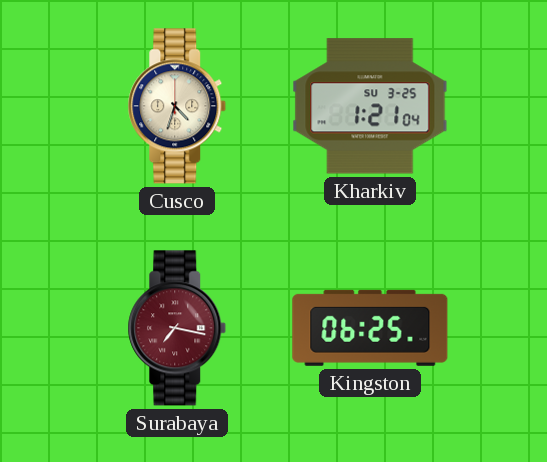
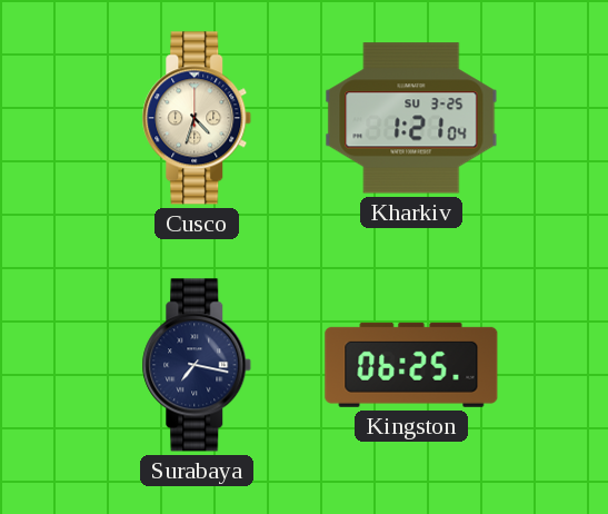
Surabaya dial: burgundy -> navy (197, 365)
